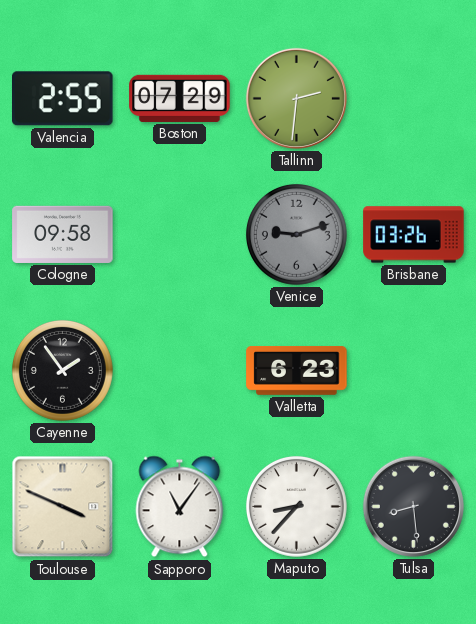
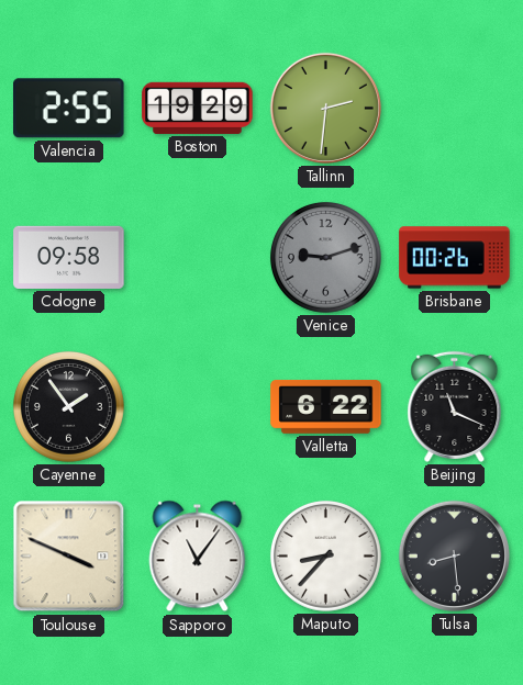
Boston: 07:29 -> 19:29 (198, 108)
Brisbane: 03:26 -> 00:26 (455, 258)
Valletta: 6:23 -> 6:22 (326, 407)
Beijing: none -> 11:19 (455, 406)
